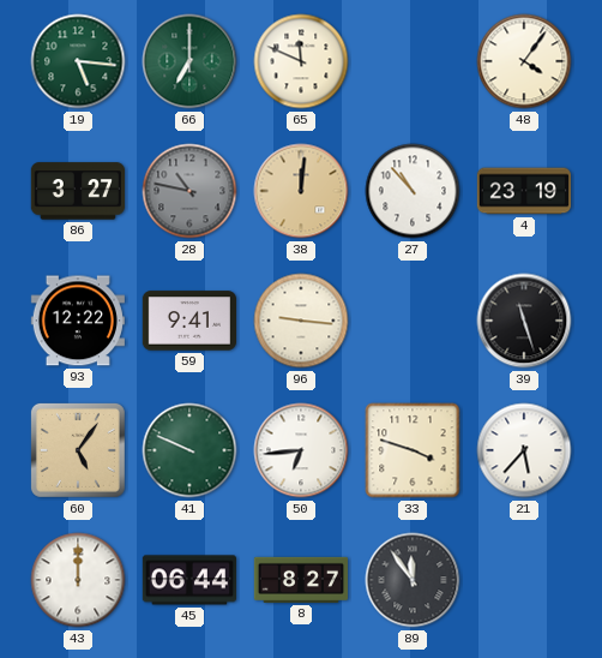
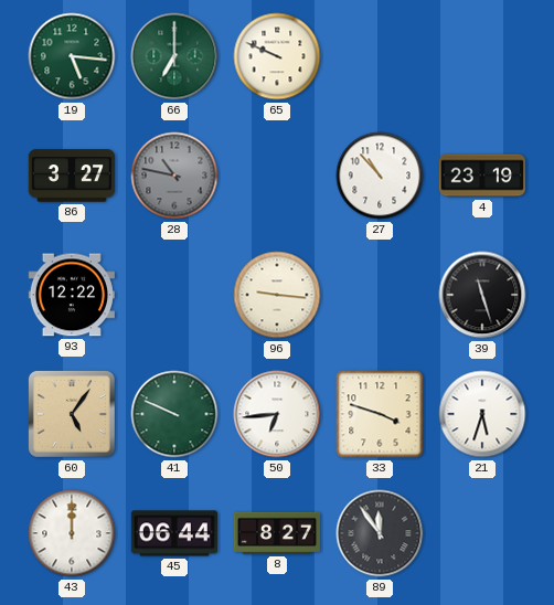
65: 11:49 -> 9:49 (277, 56)
48: 4:06 -> none (524, 61)
38: 12:01 -> none (301, 191)
59: 9:41 -> none (188, 321)
21: 5:37 -> 5:33 (482, 414)
